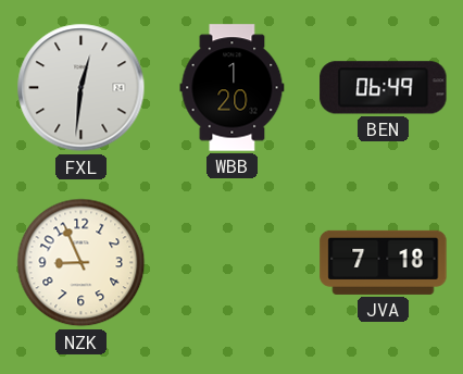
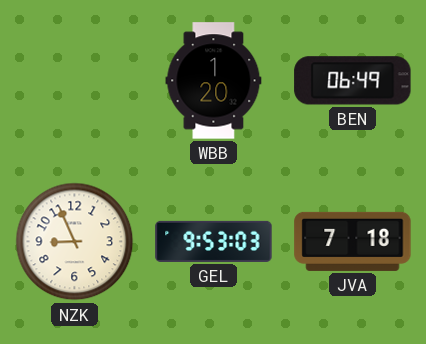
FXL: 12:31 -> none (82, 88)
GEL: none -> 9:53 (214, 241)
